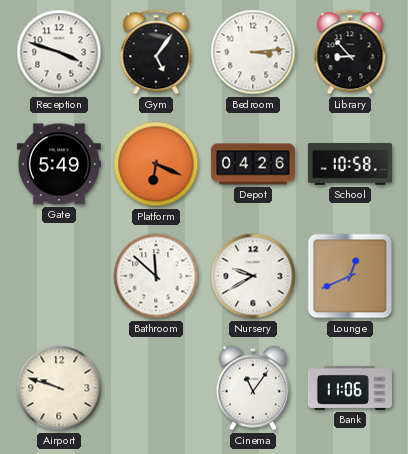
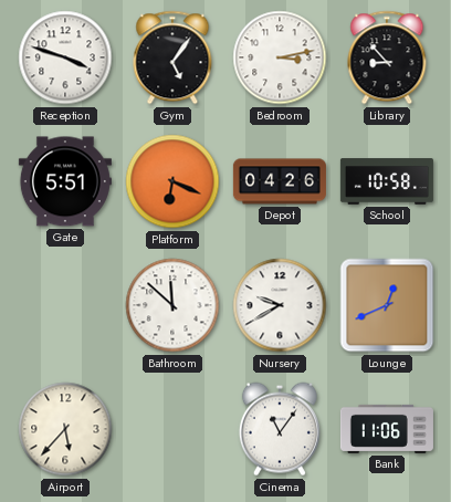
Bedroom: 3:14 -> 3:13 (280, 57)
Gate: 5:49 -> 5:51 (65, 181)
Airport: 9:48 -> 5:37 (65, 429)
